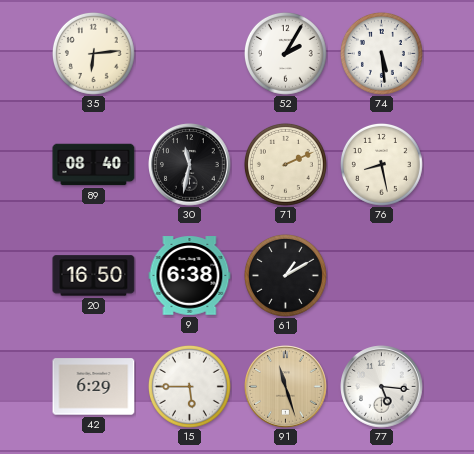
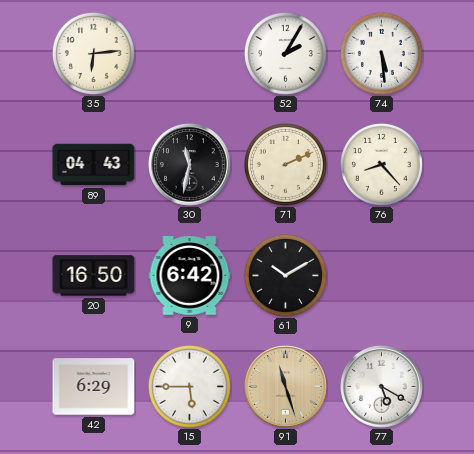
89: 08:40 -> 04:43 (94, 165)
76: 8:28 -> 8:23 (381, 164)
9: 6:38 -> 6:42 (190, 276)
61: 1:10 -> 10:10 (285, 275)
77: 5:16 -> 5:20 (382, 387)
